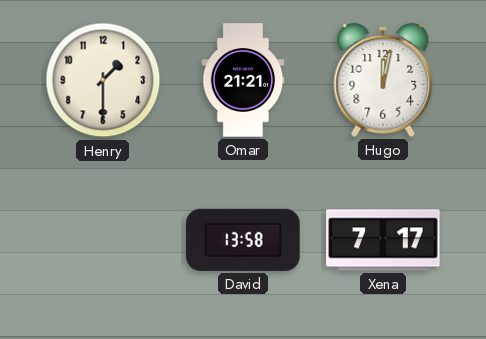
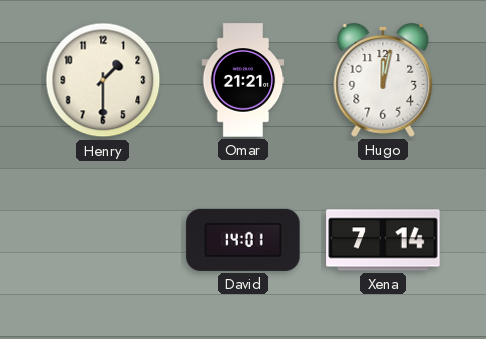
David: 13:58 -> 14:01 (243, 240)
Xena: 7:17 -> 7:14 (383, 240)
